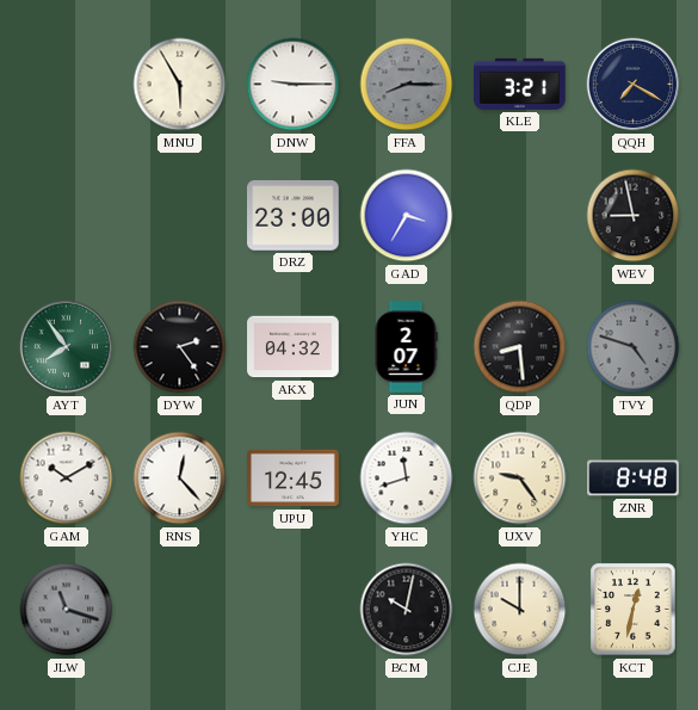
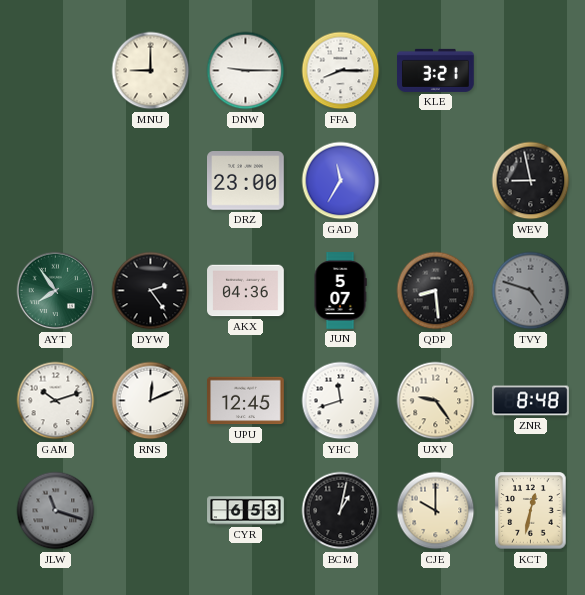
MNU: 5:55 -> 9:00 (151, 71)
FFA dial: grey -> white (341, 71)
QQH: 7:20 -> none (634, 85)
GAD: 3:35 -> 11:35 (341, 181)
AKX: 04:32 -> 04:36 (246, 291)
JUN: 2:07 -> 5:07 (340, 291)
GAM: 10:10 -> 10:12 (56, 401)
RNS: 12:23 -> 12:11 (151, 401)
CYR: none -> 6:53 (246, 511)
BCM: 10:02 -> 1:02 (341, 511)
